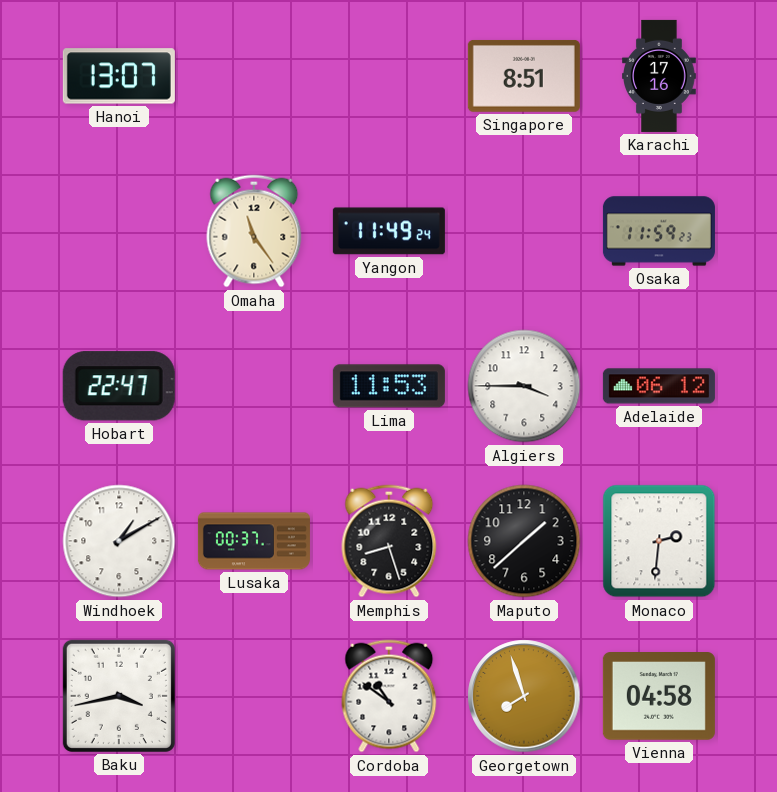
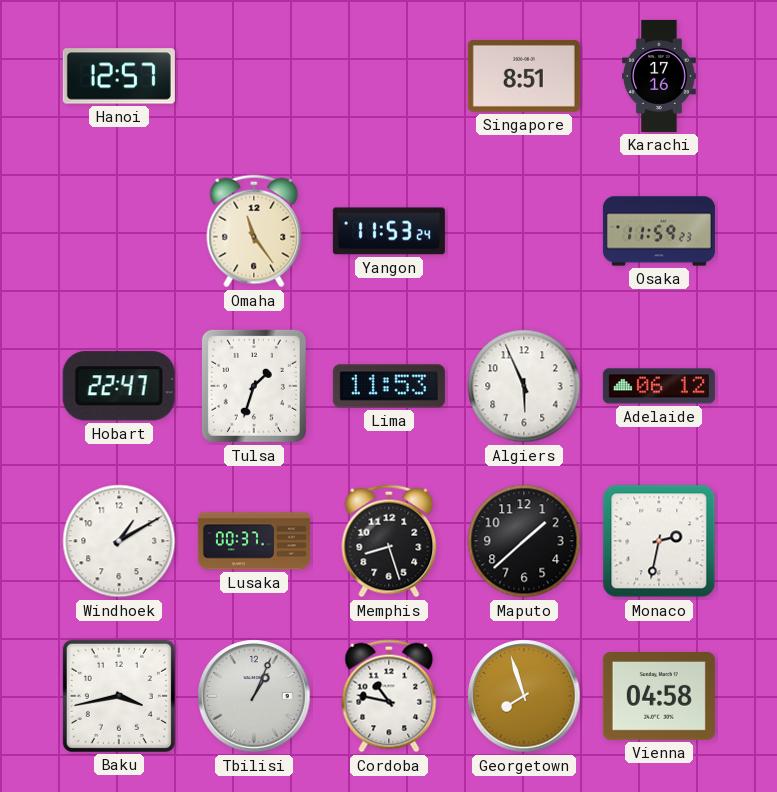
Hanoi: 13:07 -> 12:57 (119, 76)
Yangon: 11:49 -> 11:53 (389, 231)
Tulsa: none -> 1:33 (254, 386)
Algiers: 3:45 -> 5:56 (524, 386)
Monaco: 2:31 -> 2:32 (659, 541)
Tbilisi: none -> 1:04 (254, 696)
Cordoba: 10:51 -> 10:47 (389, 696)
